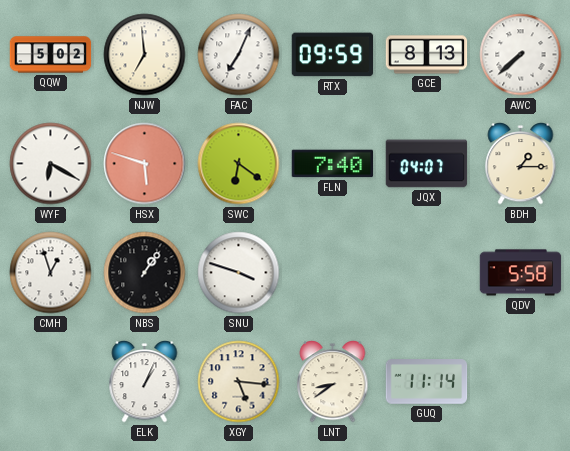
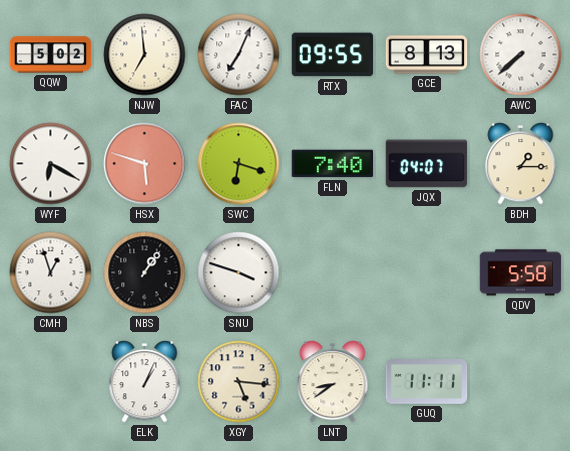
RTX: 09:59 -> 09:55 (333, 55)
SWC: 6:21 -> 6:18 (239, 164)
GUQ: 11:14 -> 11:11 (427, 382)
